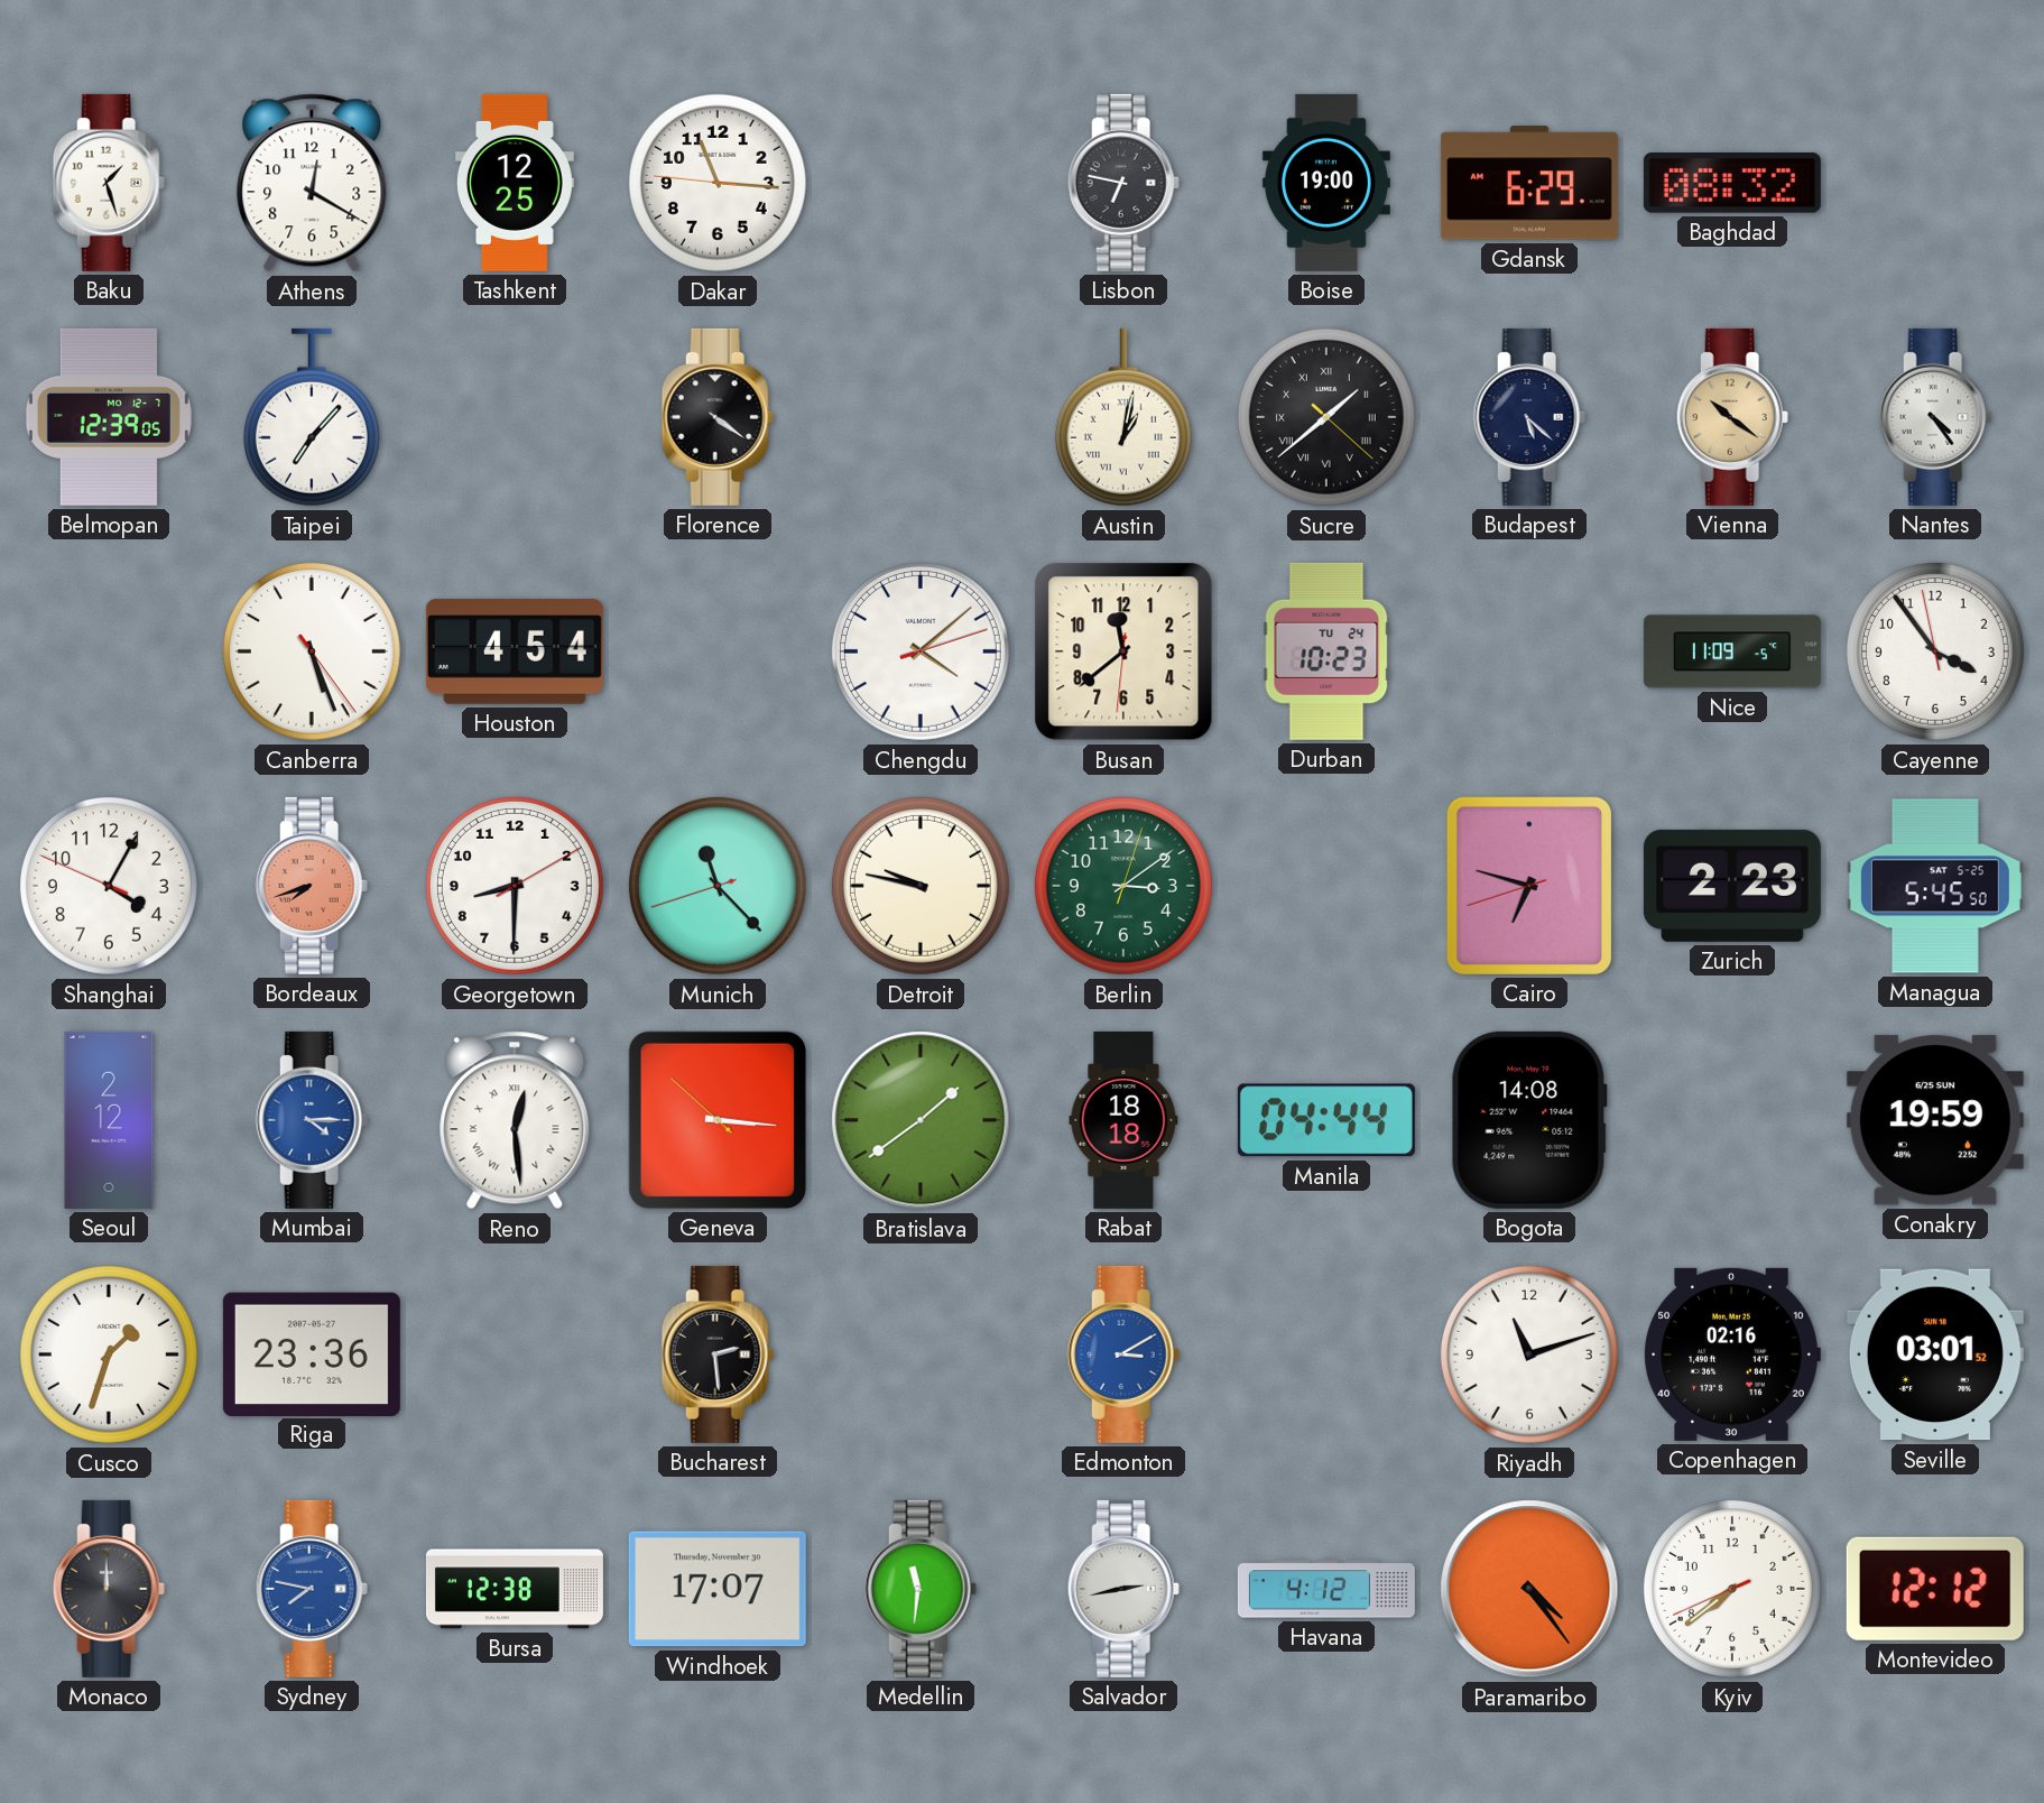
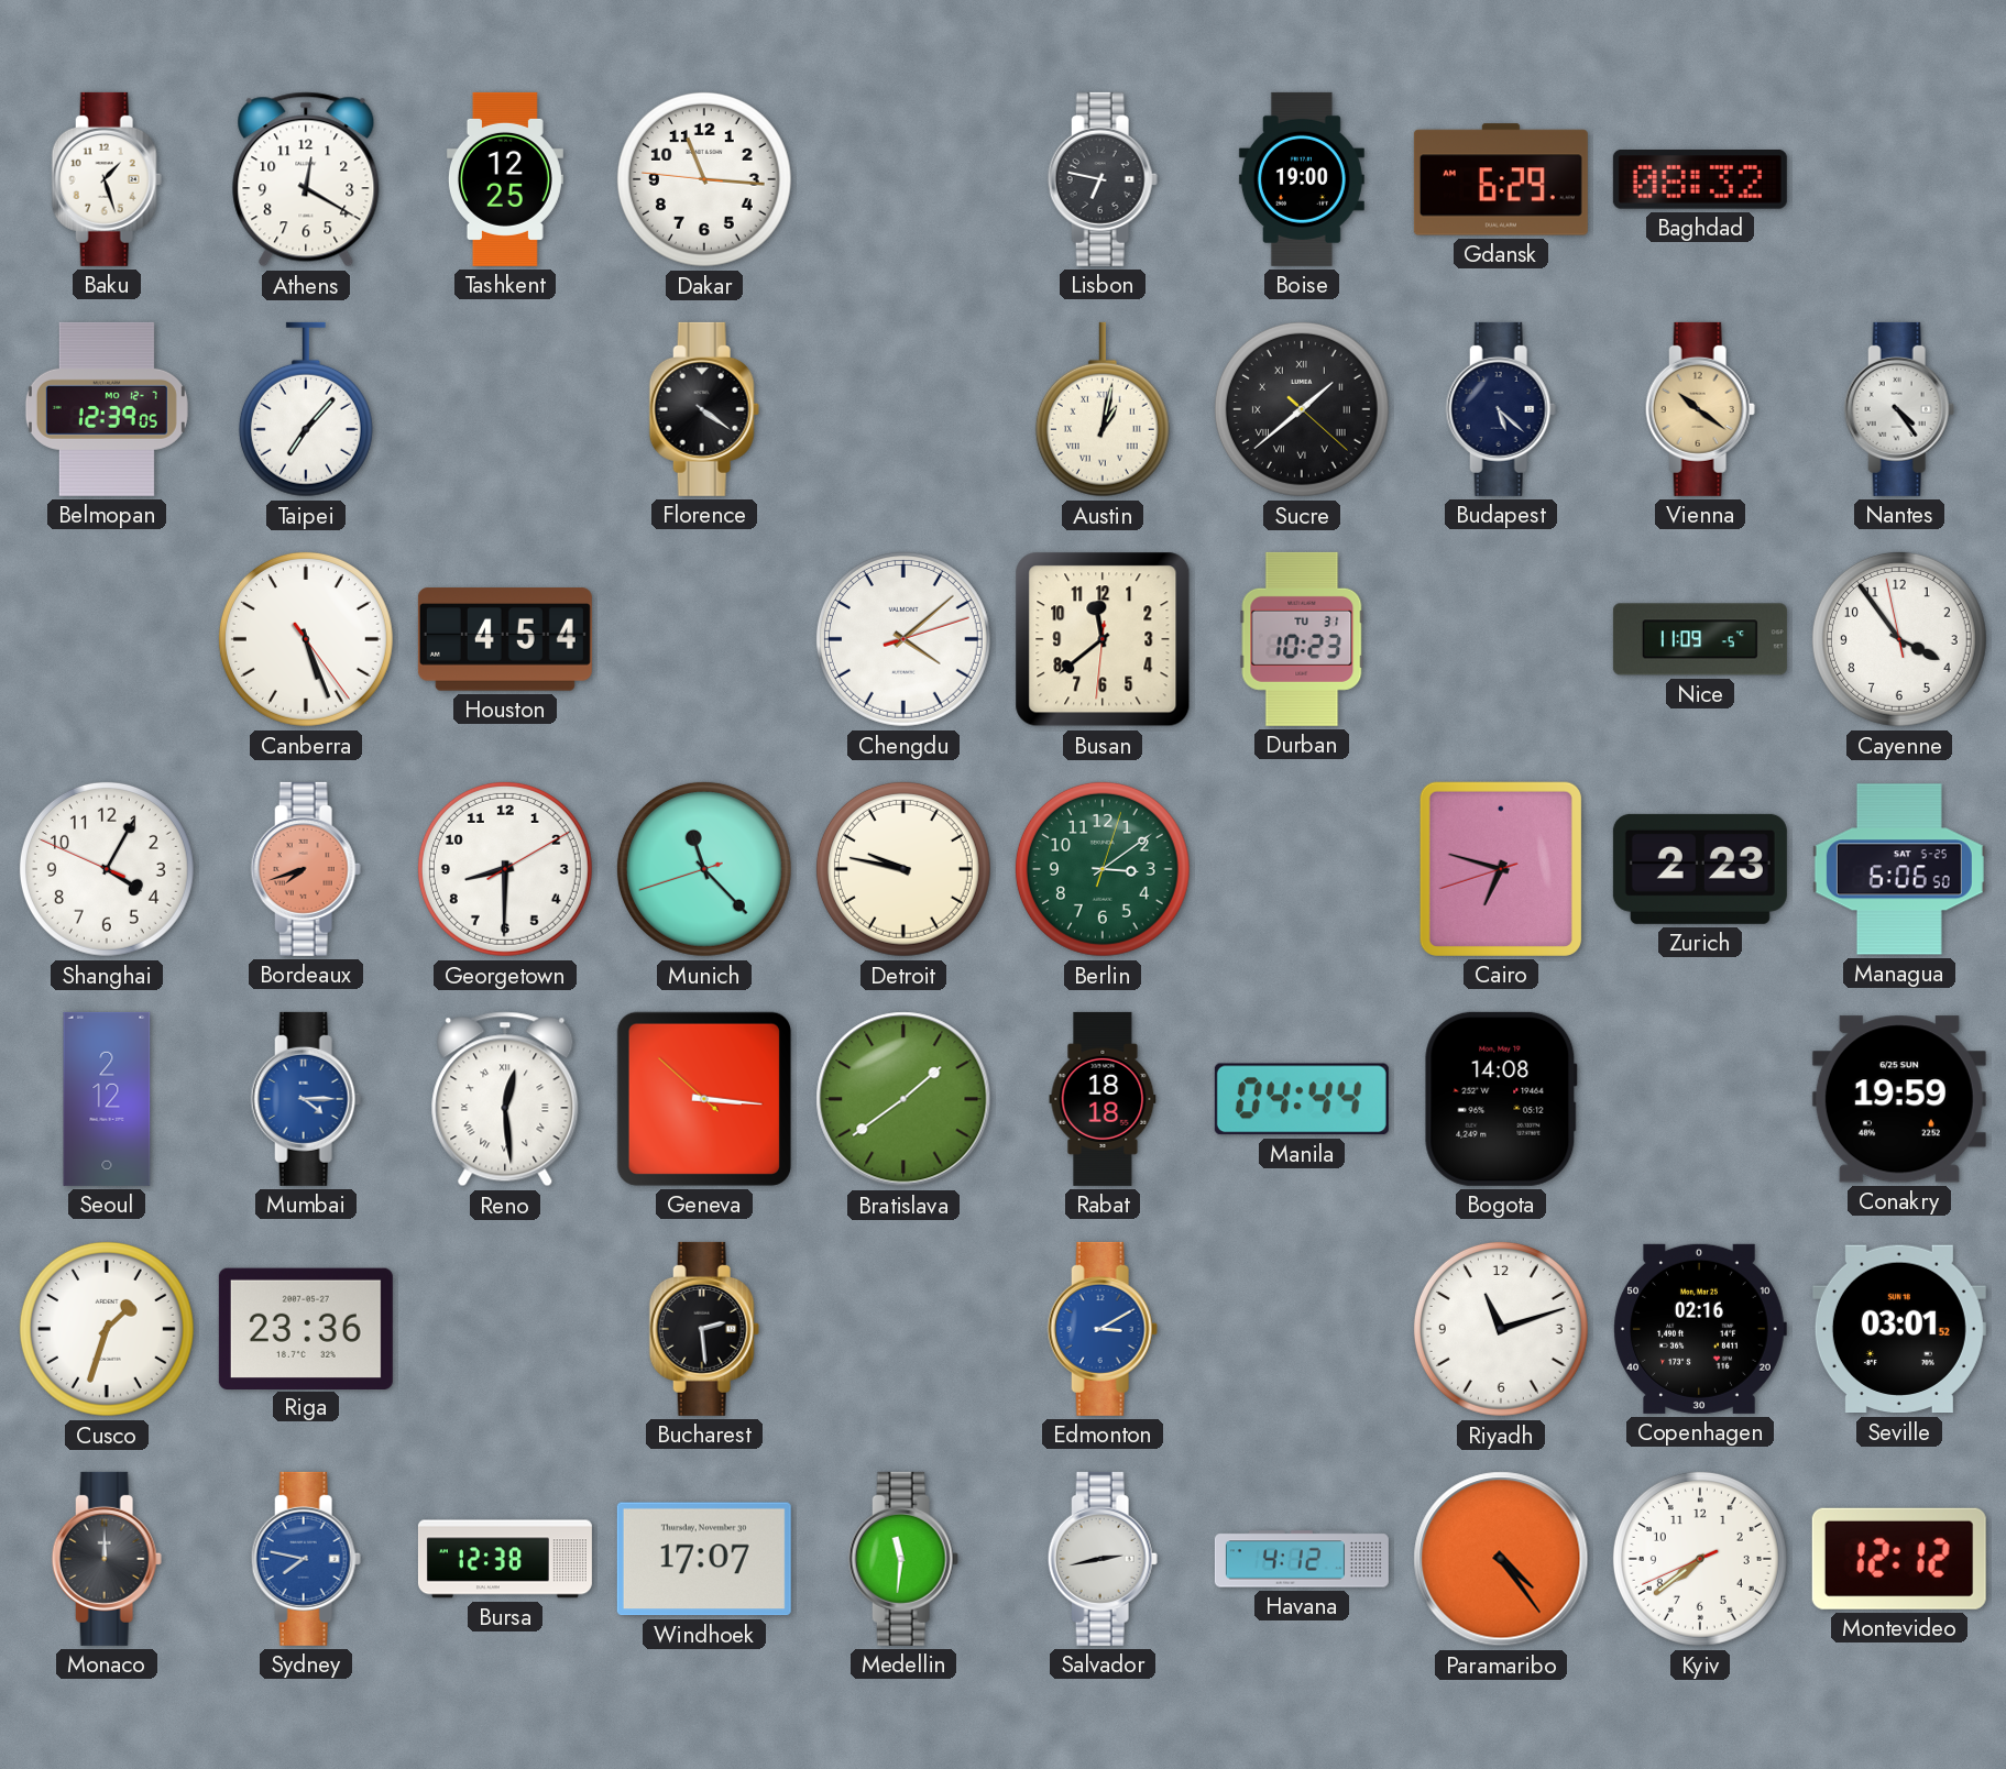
Durban date: TU 24 -> TU 31 (1302, 639)
Managua: 5:45 -> 6:06 (1899, 869)
